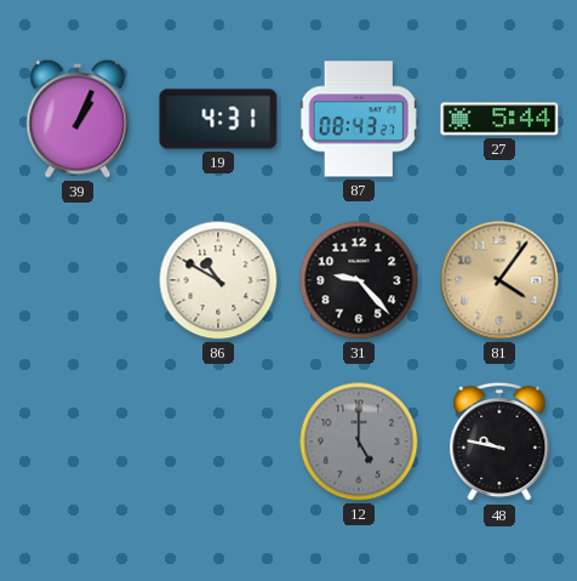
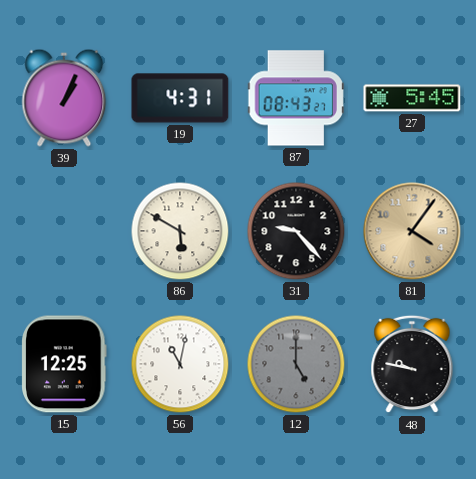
27: 5:44 -> 5:45 (412, 98)
86: 10:50 -> 5:50 (180, 231)
15: none -> 12:25 (64, 364)
56: none -> 11:02 (180, 364)
